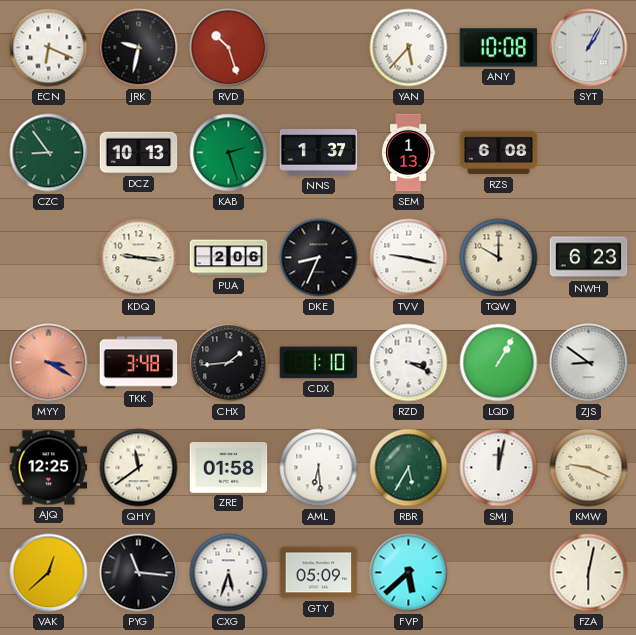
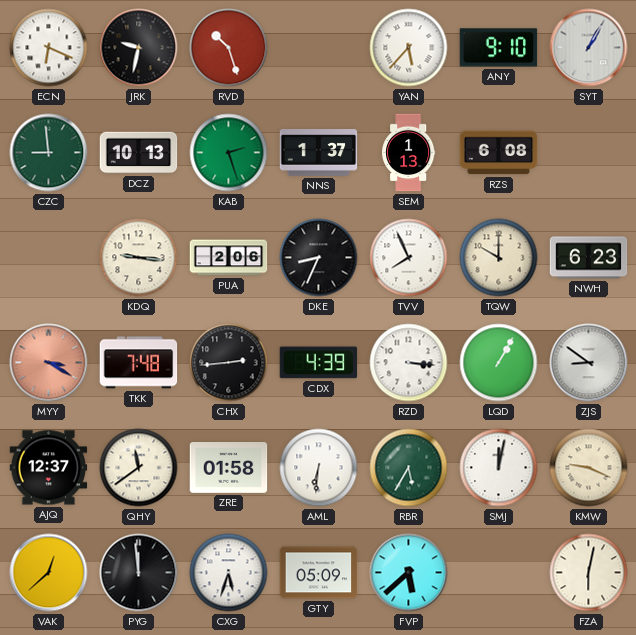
ANY: 10:08 -> 9:10 (499, 48)
CZC: 8:54 -> 8:59 (49, 153)
TVV: 9:17 -> 7:56 (409, 258)
TKK: 3:48 -> 7:48 (139, 363)
CHX: 1:44 -> 2:44 (229, 363)
CDX: 1:10 -> 4:39 (319, 363)
RZD: 3:19 -> 3:16 (409, 363)
AJQ: 12:25 -> 12:37 (49, 468)
AML: 6:29 -> 6:31 (319, 468)
PYG: 11:16 -> 11:59 (139, 573)
